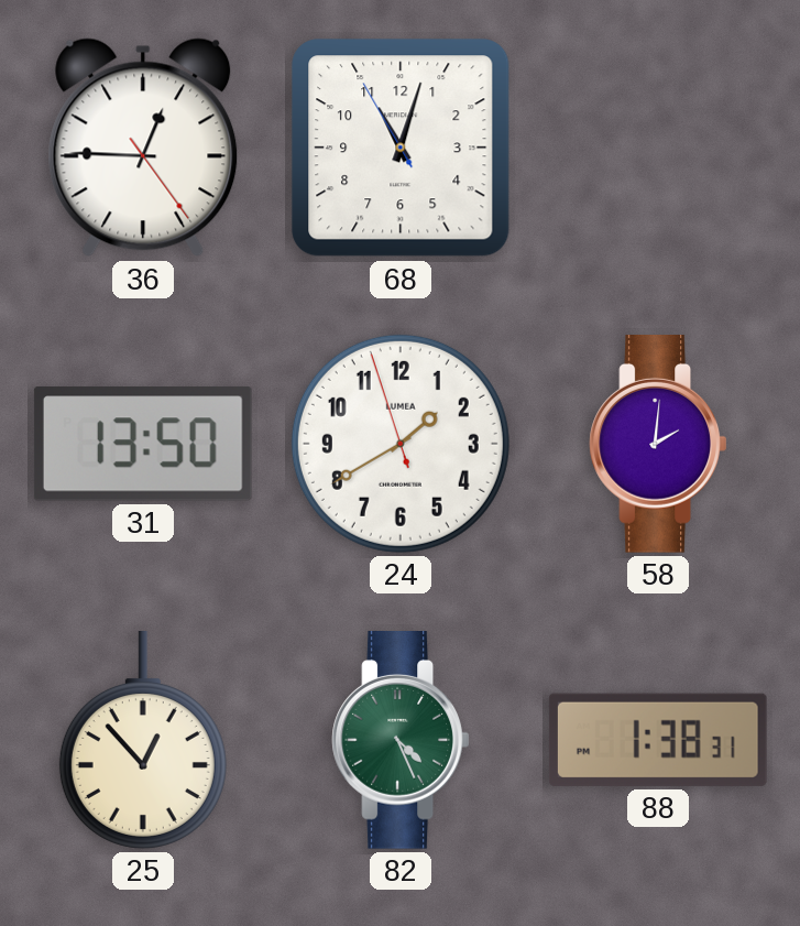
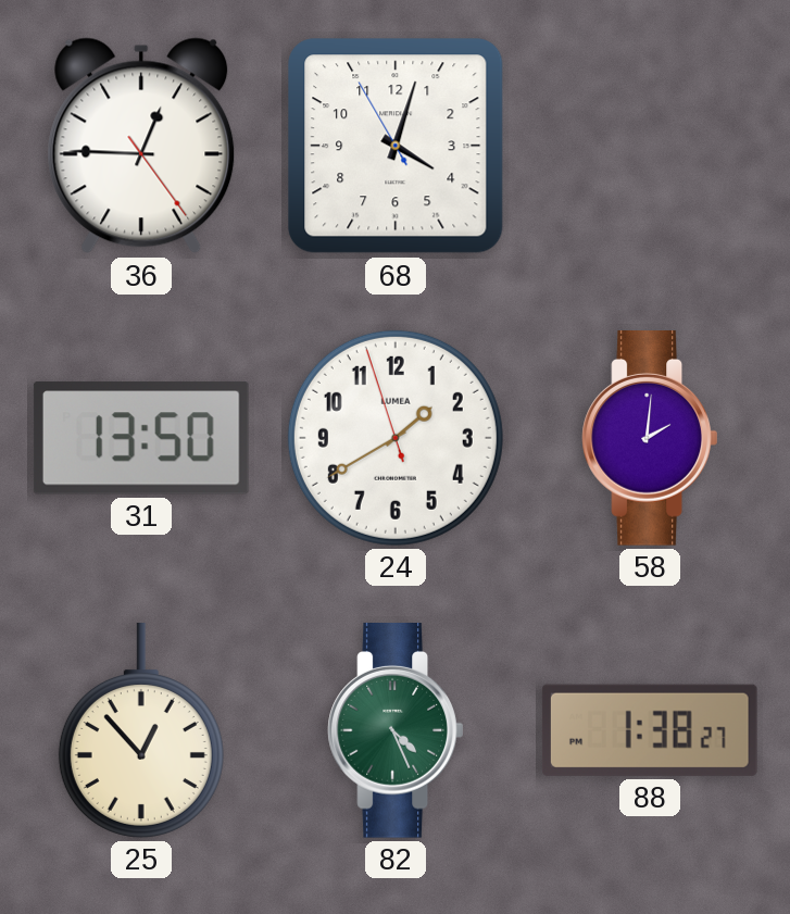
68: 11:02 -> 4:02 (396, 146)
88: 1:38:31 -> 1:38:27 (650, 730)
